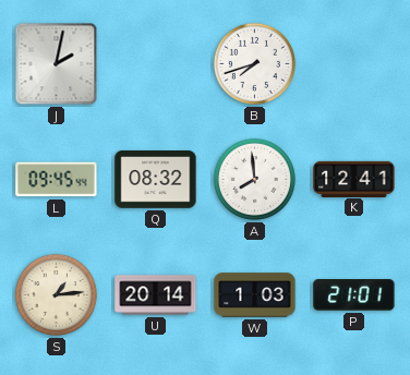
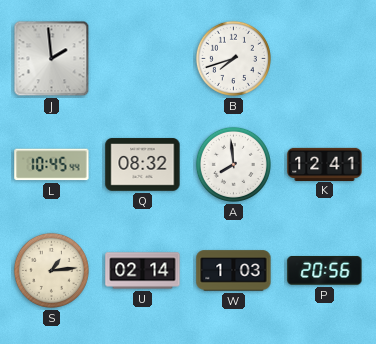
J: 2:02 -> 1:59 (52, 59)
L: 09:45 -> 10:45 (52, 165)
U: 20:14 -> 02:14 (143, 271)
P: 21:01 -> 20:56 (325, 271)
